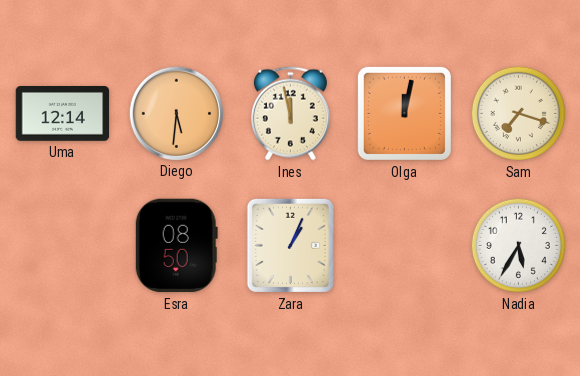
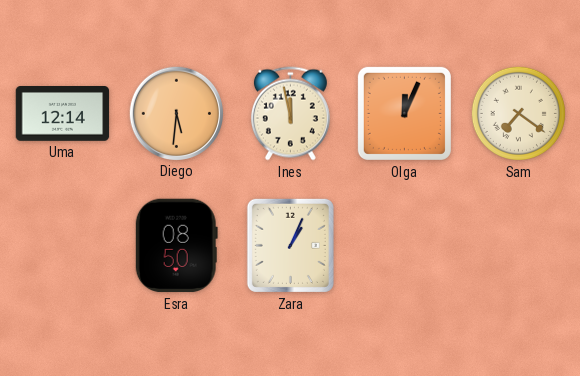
Olga: 12:02 -> 12:04 (404, 113)
Sam: 7:18 -> 7:21 (518, 113)
Nadia: 5:35 -> none (518, 245)
